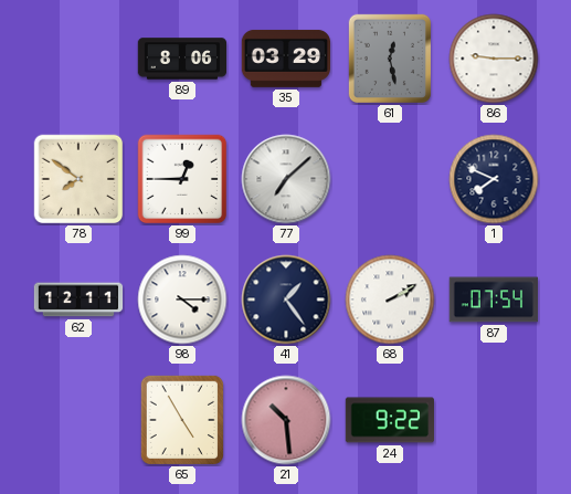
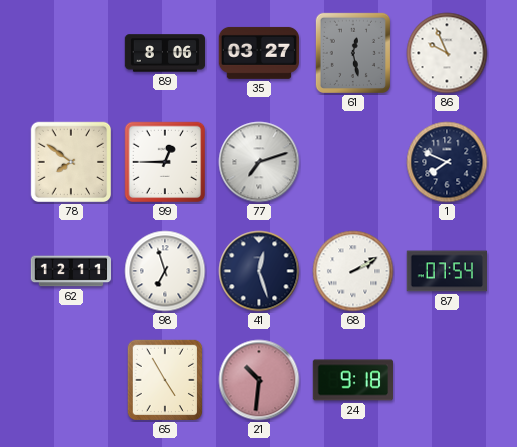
35: 03:29 -> 03:27 (258, 53)
86: 9:15 -> 9:56 (447, 53)
77: 7:08 -> 7:12 (259, 162)
98: 4:15 -> 6:57 (165, 271)
41: 1:24 -> 12:27 (259, 271)
21: 10:29 -> 10:31 (259, 380)
24: 9:22 -> 9:18 (352, 380)
